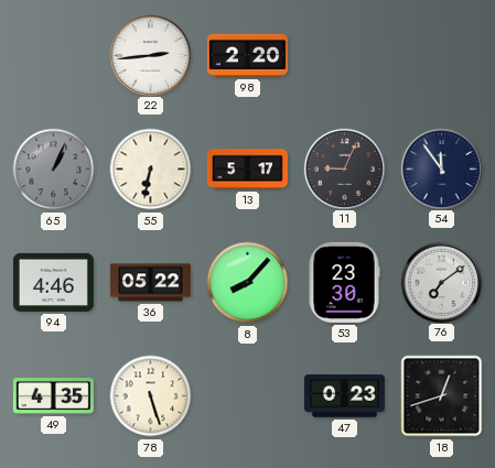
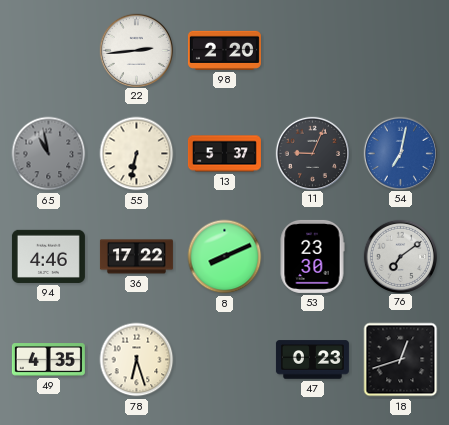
65: 1:04 -> 10:58 (49, 154)
13: 5:17 -> 5:37 (224, 154)
54: 11:54 -> 7:02 (400, 153)
54 dial: navy -> blue (400, 153)
36: 05:22 -> 17:22 (136, 257)
8: 8:07 -> 8:11 (225, 257)
78: 5:27 -> 6:27 (137, 360)
